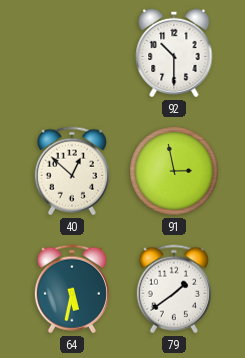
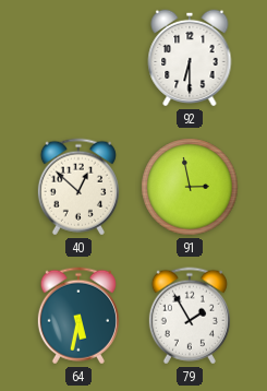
92: 10:30 -> 6:30 (190, 58)
79: 1:39 -> 1:55 (190, 316)
